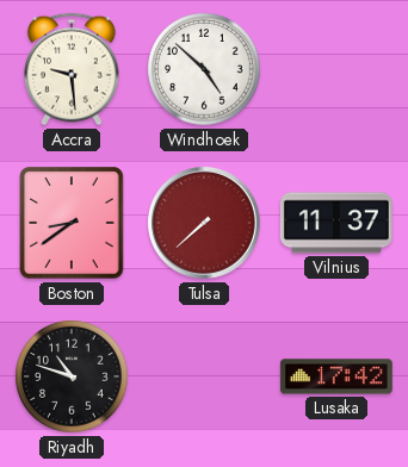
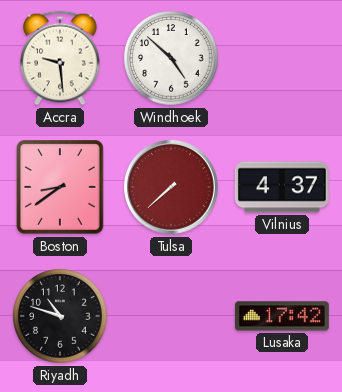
Vilnius: 11:37 -> 4:37 (282, 187)
